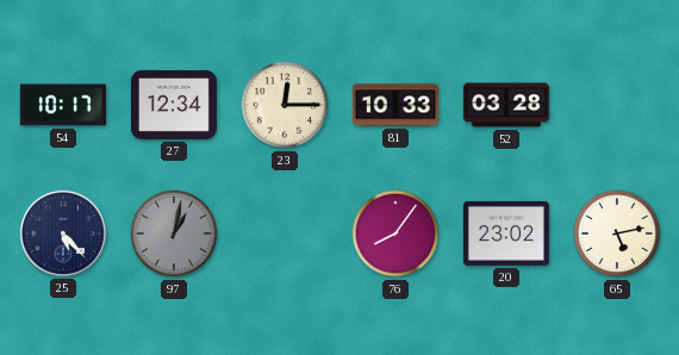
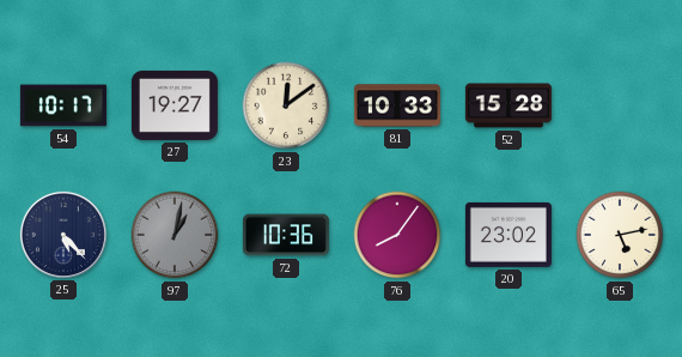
27: 12:34 -> 19:27 (175, 105)
23: 12:15 -> 12:09 (286, 105)
52: 03:28 -> 15:28 (509, 105)
72: none -> 10:36 (286, 235)
